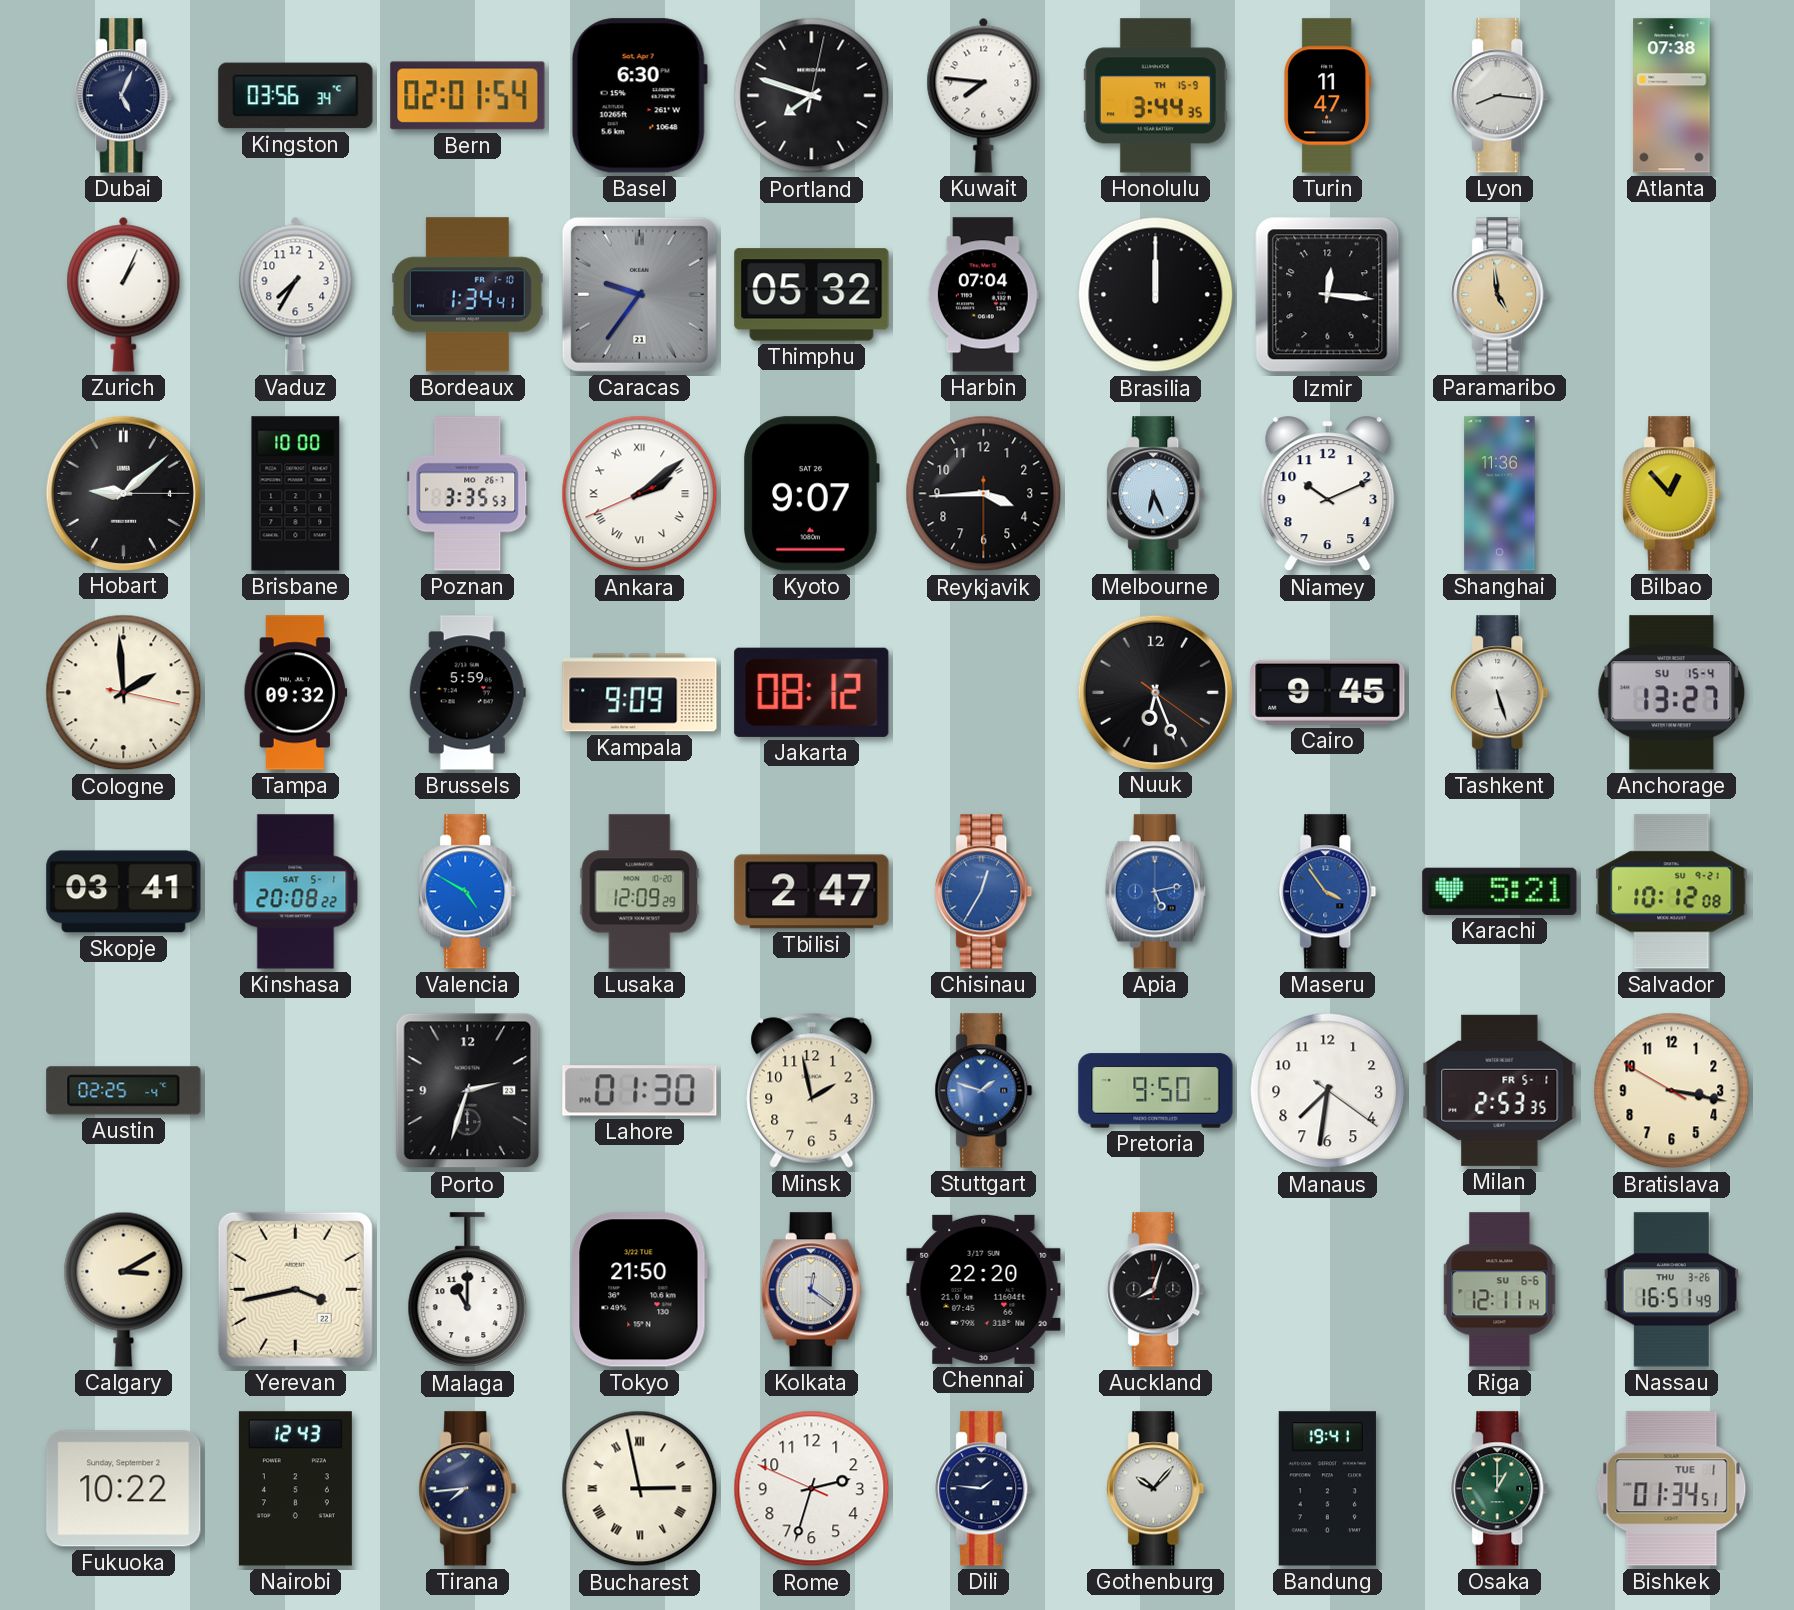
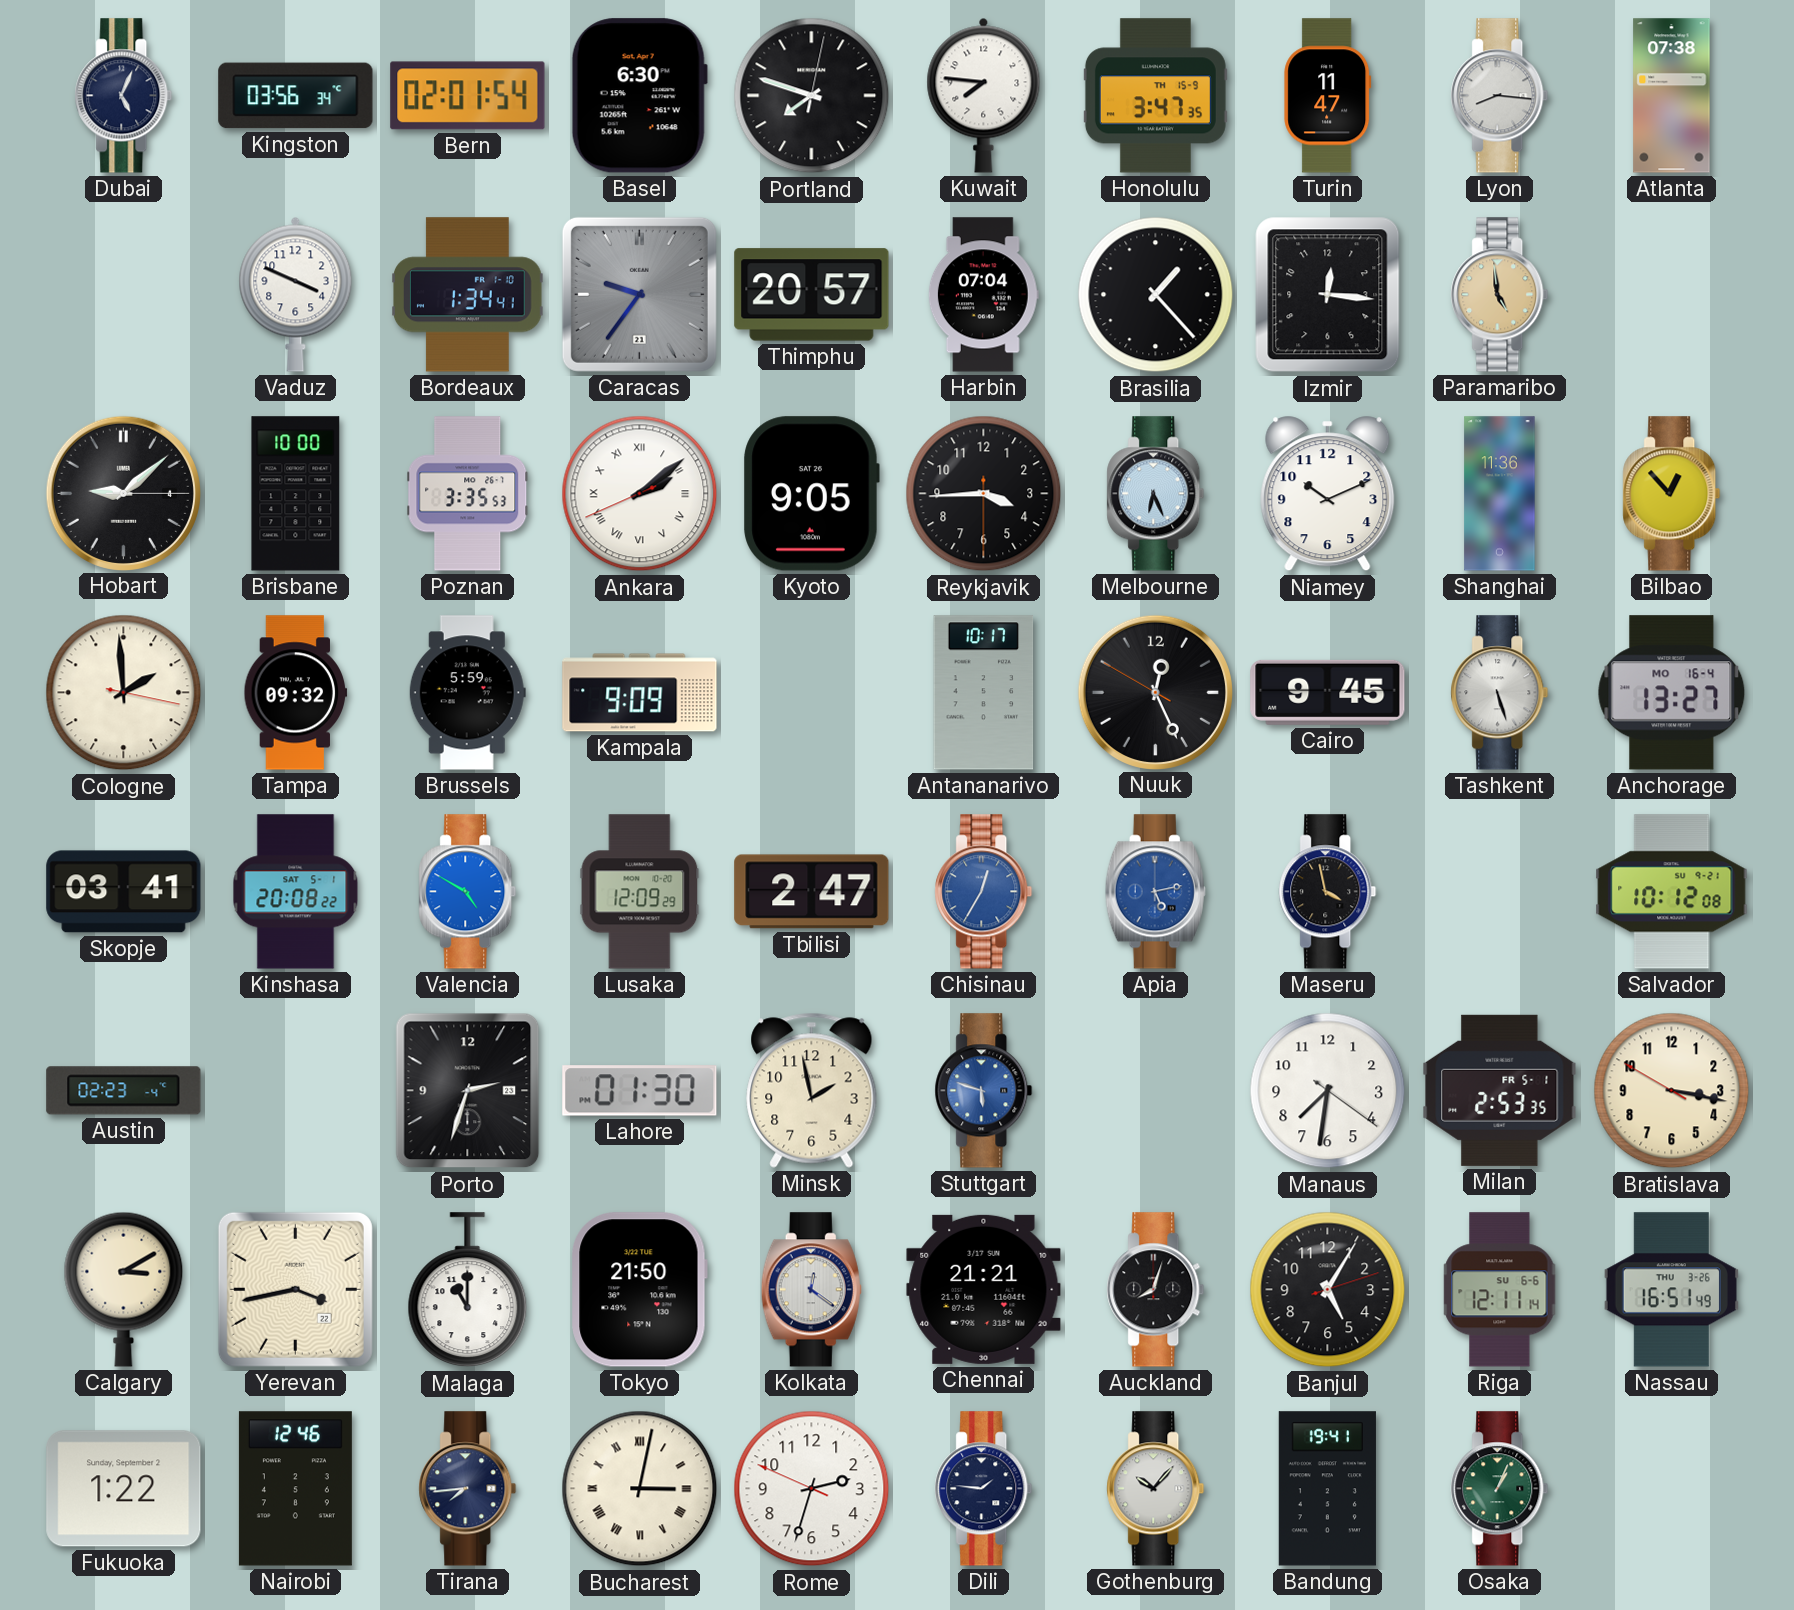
Honolulu: 3:44 -> 3:47 (1155, 96)
Zurich: 1:04 -> none (124, 294)
Vaduz: 7:35 -> 3:49 (296, 294)
Thimphu: 05:32 -> 20:57 (812, 295)
Brasilia: 12:00 -> 1:23 (1156, 295)
Kyoto: 9:07 -> 9:05 (811, 494)
Jakarta: 08:12 -> none (812, 692)
Antananarivo: none -> 10:17 (984, 693)
Nuuk: 6:26 -> 12:25 (1155, 692)
Anchorage date: SU 15-4 -> MO 16-4 (1672, 693)
Maseru: 3:54 -> 3:58 (1328, 892)
Maseru dial: blue -> black (1328, 892)
Karachi: 5:21 -> none (1500, 891)
Austin: 02:25 -> 02:23 (124, 1091)
Stuttgart: 1:48 -> 5:48 (984, 1091)
Pretoria: 9:50 -> none (1156, 1091)
Chennai: 22:20 -> 21:21 (984, 1289)
Banjul: none -> 5:05 (1328, 1290)
Fukuoka: 10:22 -> 1:22 (124, 1489)
Nairobi: 12:43 -> 12:46 (295, 1489)
Bucharest: 2:58 -> 3:02 (640, 1489)
Osaka: 1:00 -> 1:04 (1500, 1489)
Bishkek: 01:34 -> none (1672, 1489)
